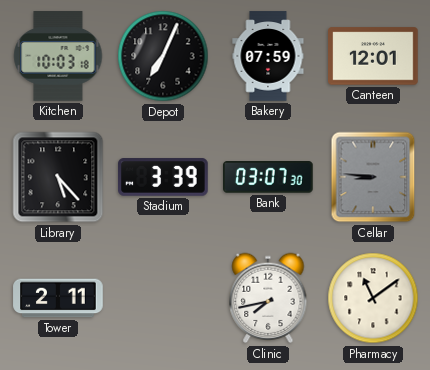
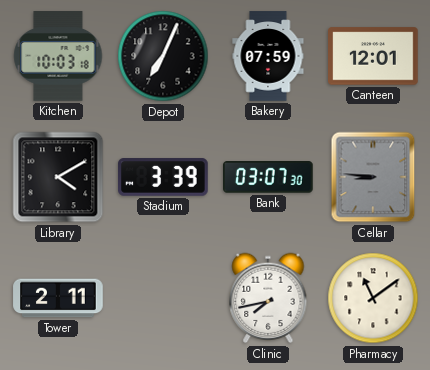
Library: 5:23 -> 4:10 (58, 177)
